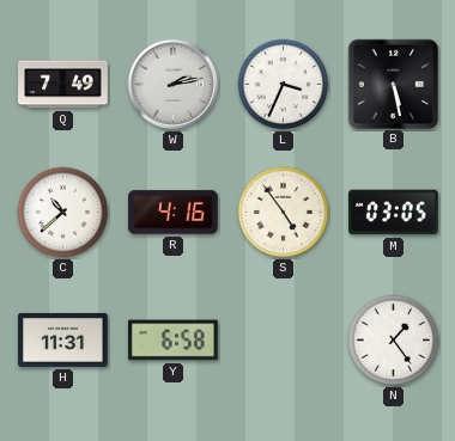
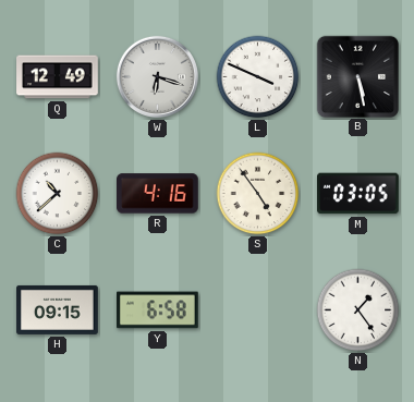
Q: 7:49 -> 12:49 (58, 77)
W: 2:13 -> 6:18 (157, 76)
L: 3:34 -> 3:49 (258, 77)
H: 11:31 -> 09:15 (58, 309)
